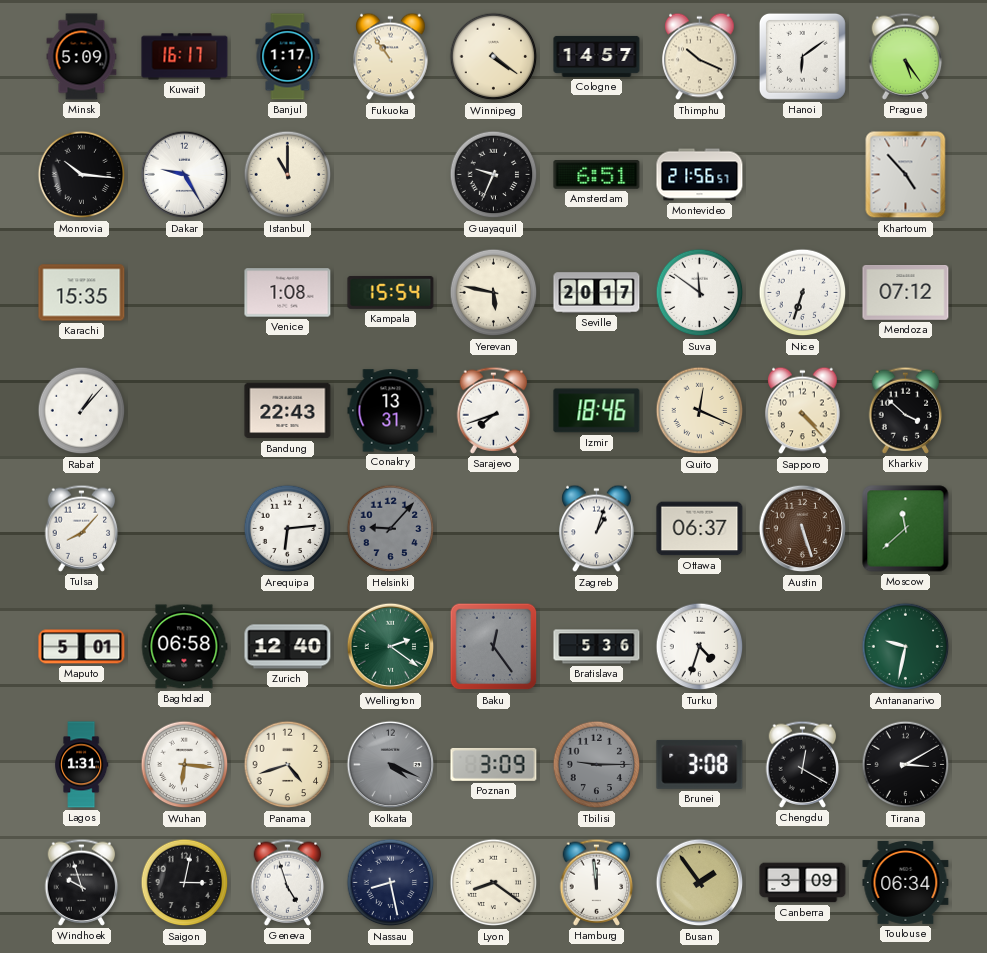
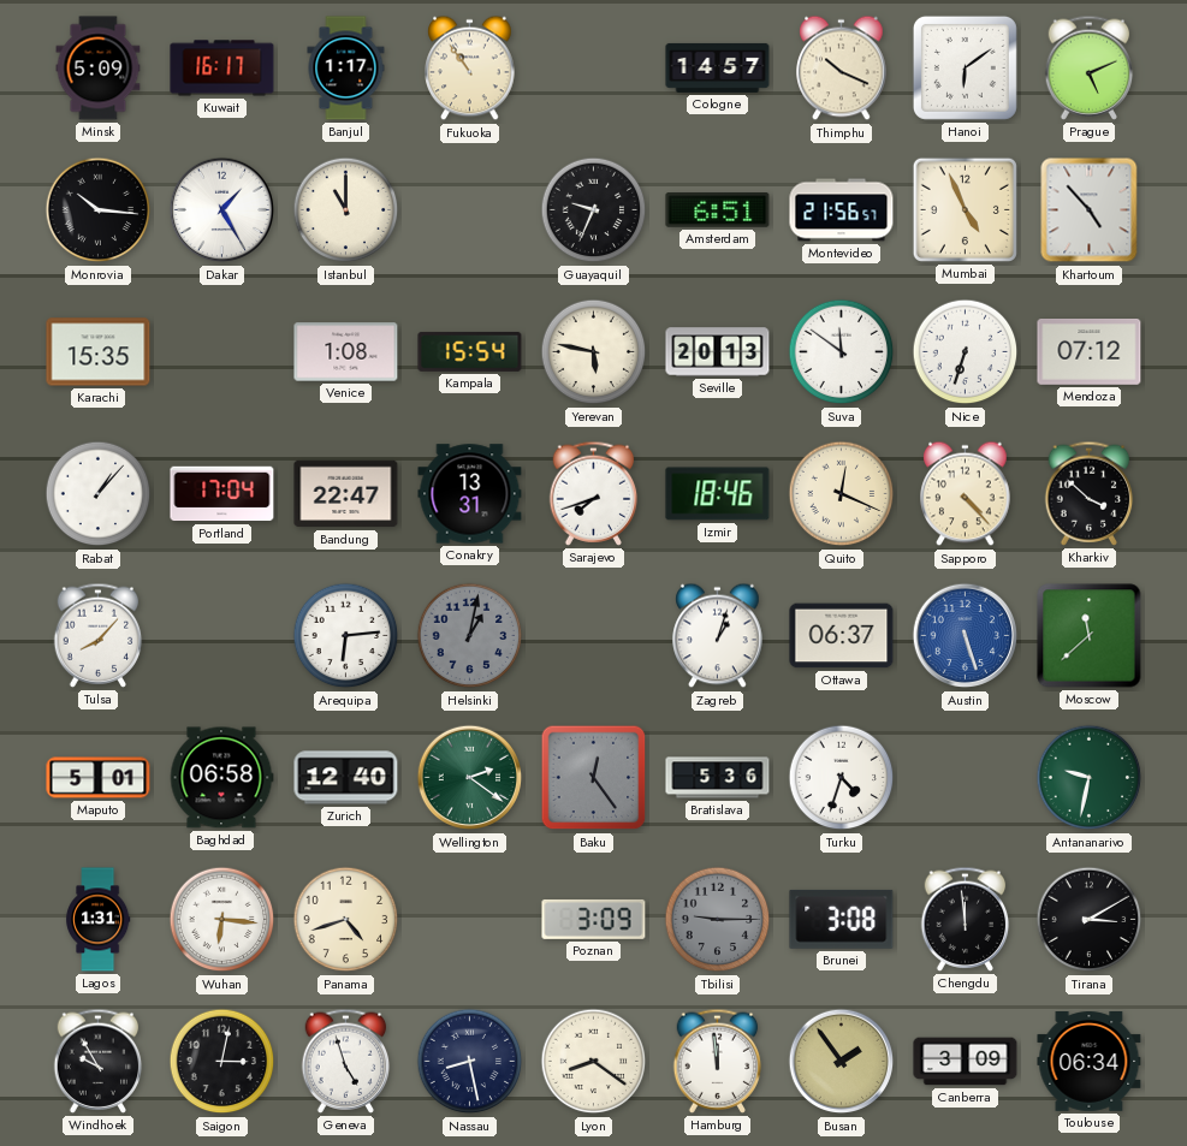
Winnipeg: 4:21 -> none (494, 57)
Prague: 5:24 -> 5:11 (1090, 67)
Dakar: 9:25 -> 1:25 (222, 210)
Mumbai: none -> 4:56 (965, 209)
Seville: 20:17 -> 20:13 (718, 352)
Portland: none -> 17:04 (222, 494)
Bandung: 22:43 -> 22:47 (346, 494)
Helsinki: 9:07 -> 1:02 (470, 636)
Austin dial: brown -> blue (966, 636)
Kolkata: 4:19 -> none (391, 765)
Chengdu: 12:20 -> 11:59 (966, 919)
Windhoek: 9:57 -> 9:55 (99, 1061)
